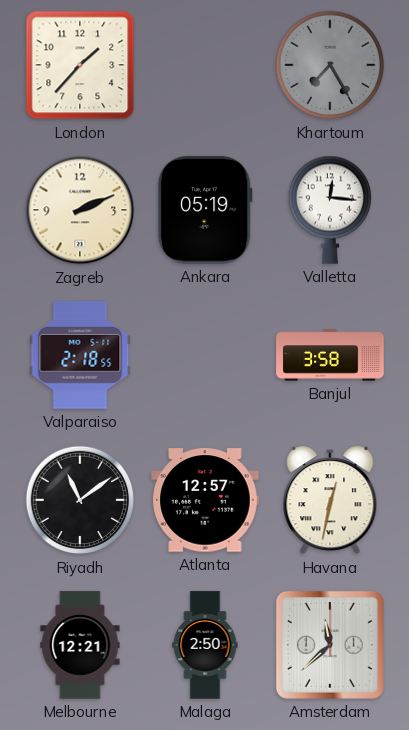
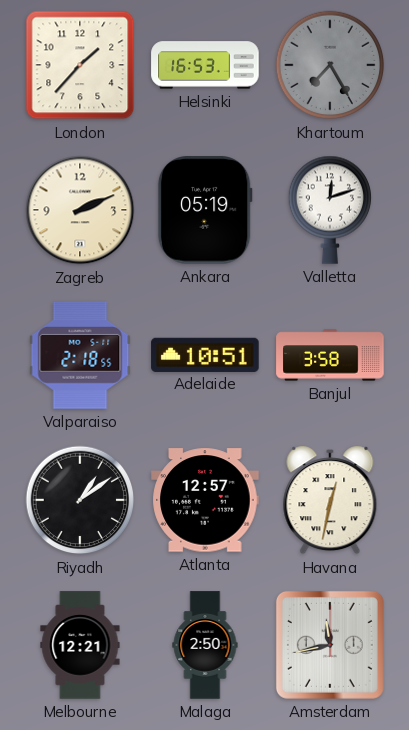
Helsinki: none -> 16:53 (205, 65)
Valletta: 12:16 -> 12:12 (329, 210)
Adelaide: none -> 10:51 (205, 354)
Riyadh: 11:09 -> 1:09 (80, 500)
Amsterdam: 11:38 -> 11:43 (330, 645)
